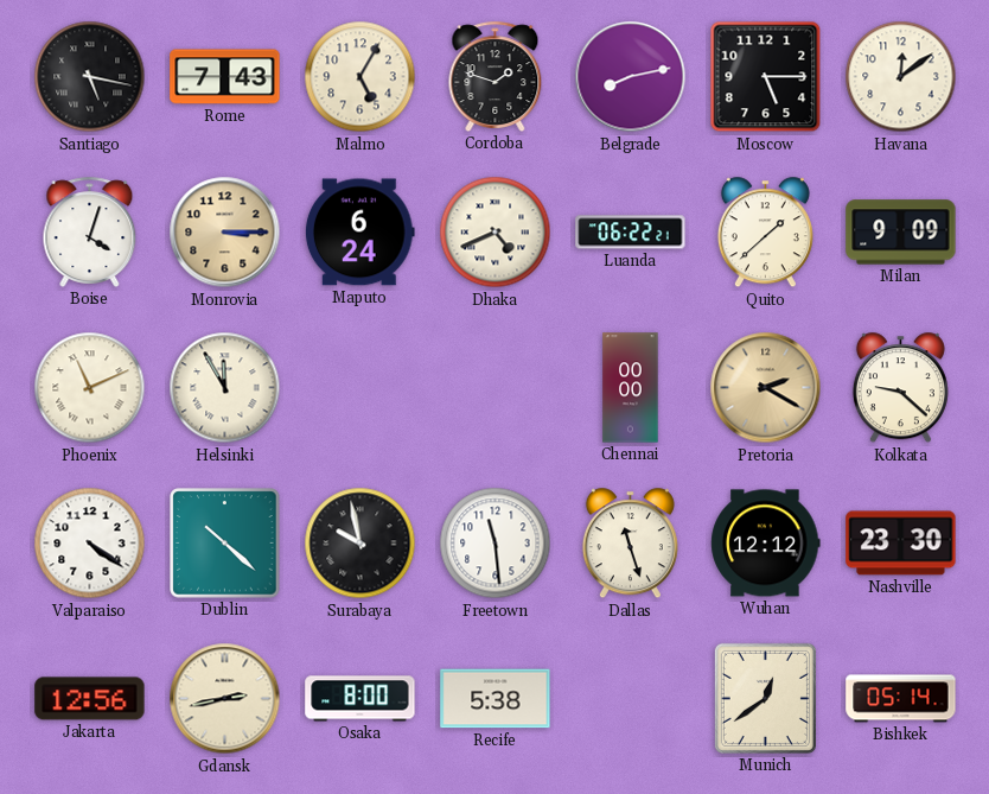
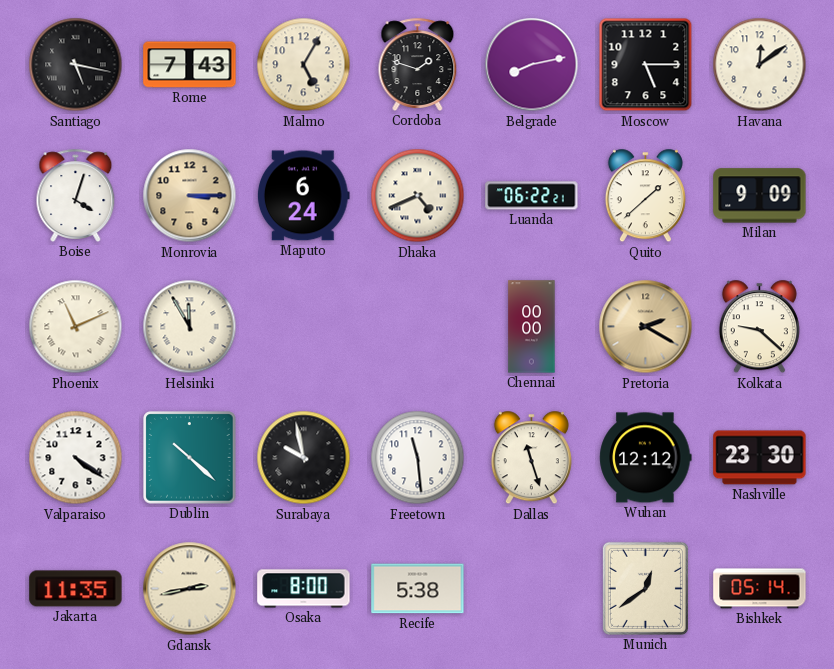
Jakarta: 12:56 -> 11:35 (76, 589)
